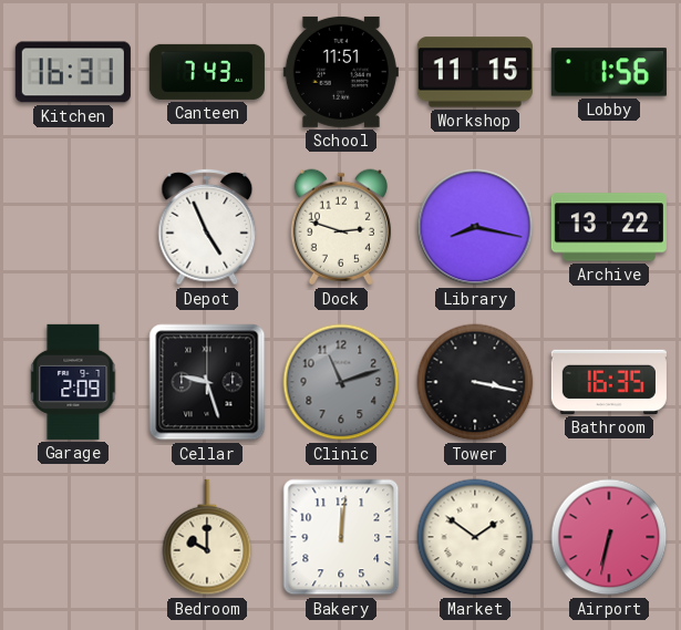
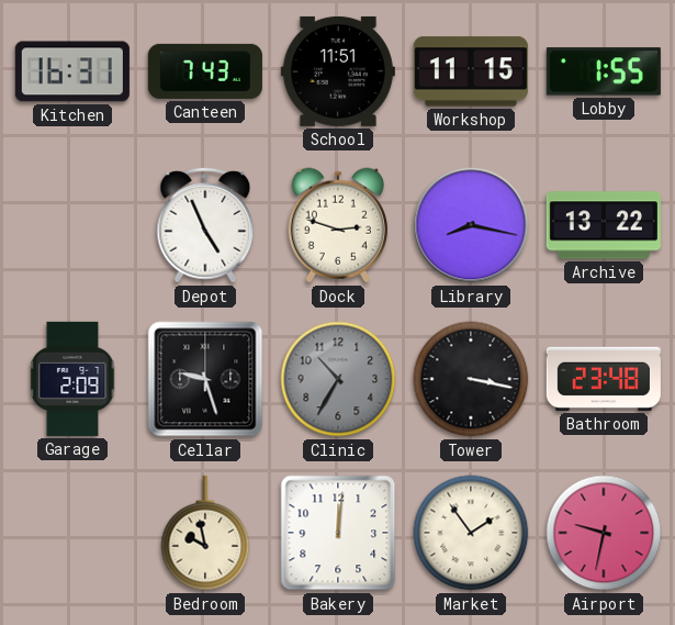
Lobby: 1:56 -> 1:55 (604, 71)
Clinic: 11:12 -> 10:35 (338, 379)
Bathroom: 16:35 -> 23:48 (604, 379)
Bedroom: 10:00 -> 9:58 (205, 533)
Market: 1:51 -> 1:54 (471, 533)
Airport: 6:32 -> 9:32 (604, 533)
